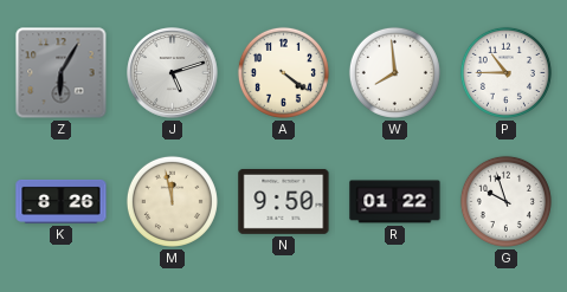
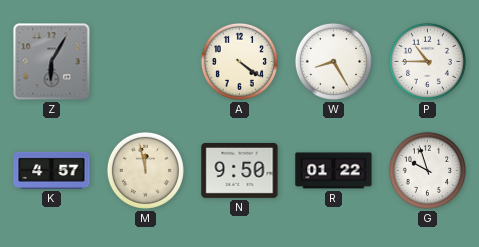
J: 5:12 -> none (173, 73)
W: 7:59 -> 8:25 (333, 61)
K: 8:26 -> 4:57 (52, 170)
